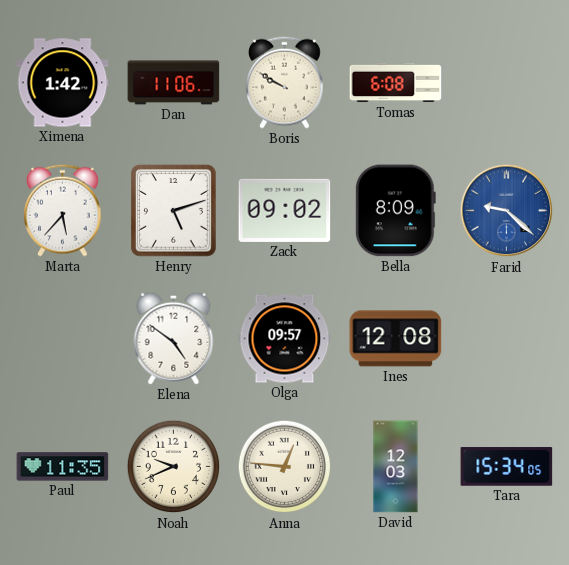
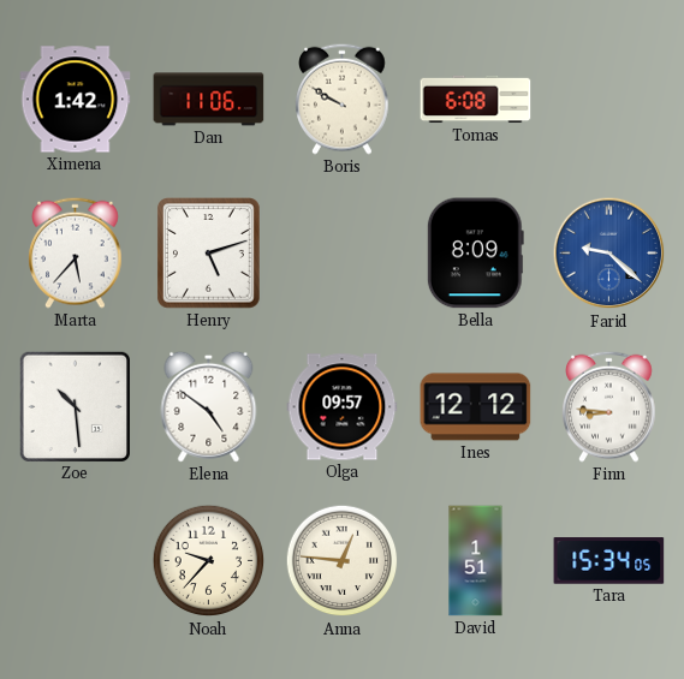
Zack: 09:02 -> none (285, 210)
Zoe: none -> 10:29 (75, 406)
Ines: 12:08 -> 12:12 (476, 407)
Finn: none -> 8:46 (609, 406)
Paul: 11:35 -> none (63, 467)
Noah: 9:41 -> 9:37 (209, 561)
David: 12:03 -> 1:51 (476, 561)
